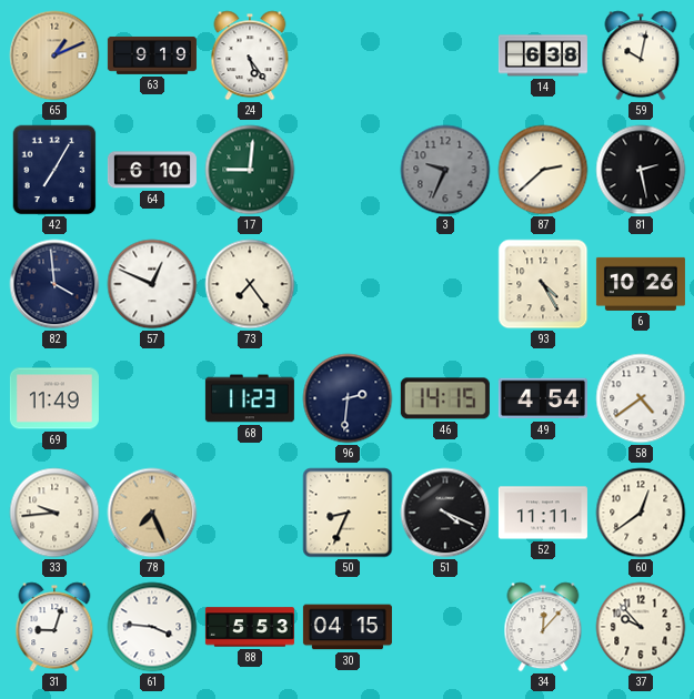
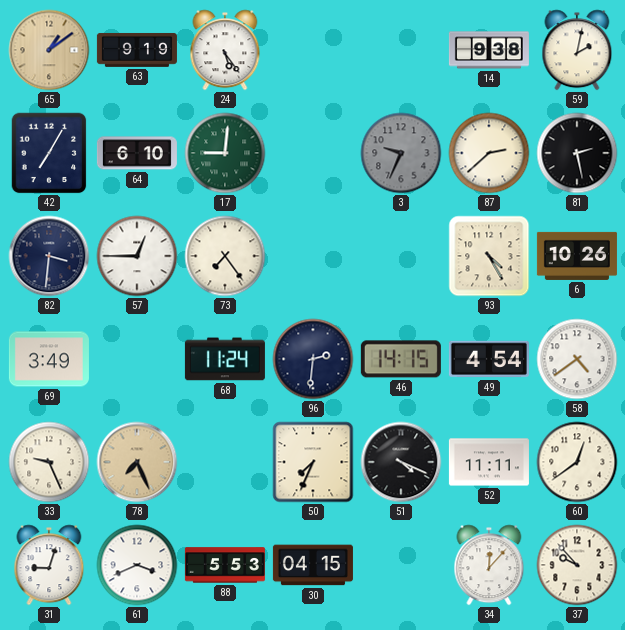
65: 1:11 -> 1:09 (49, 50)
14: 6:38 -> 9:38 (489, 50)
59: 10:02 -> 2:02 (577, 50)
82: 3:59 -> 3:31 (49, 256)
57: 12:49 -> 12:45 (137, 256)
69: 11:49 -> 3:49 (49, 359)
68: 11:23 -> 11:24 (225, 359)
33: 9:44 -> 9:26 (49, 462)
50: 8:34 -> 7:34 (313, 462)
61: 3:46 -> 3:41 (137, 565)
